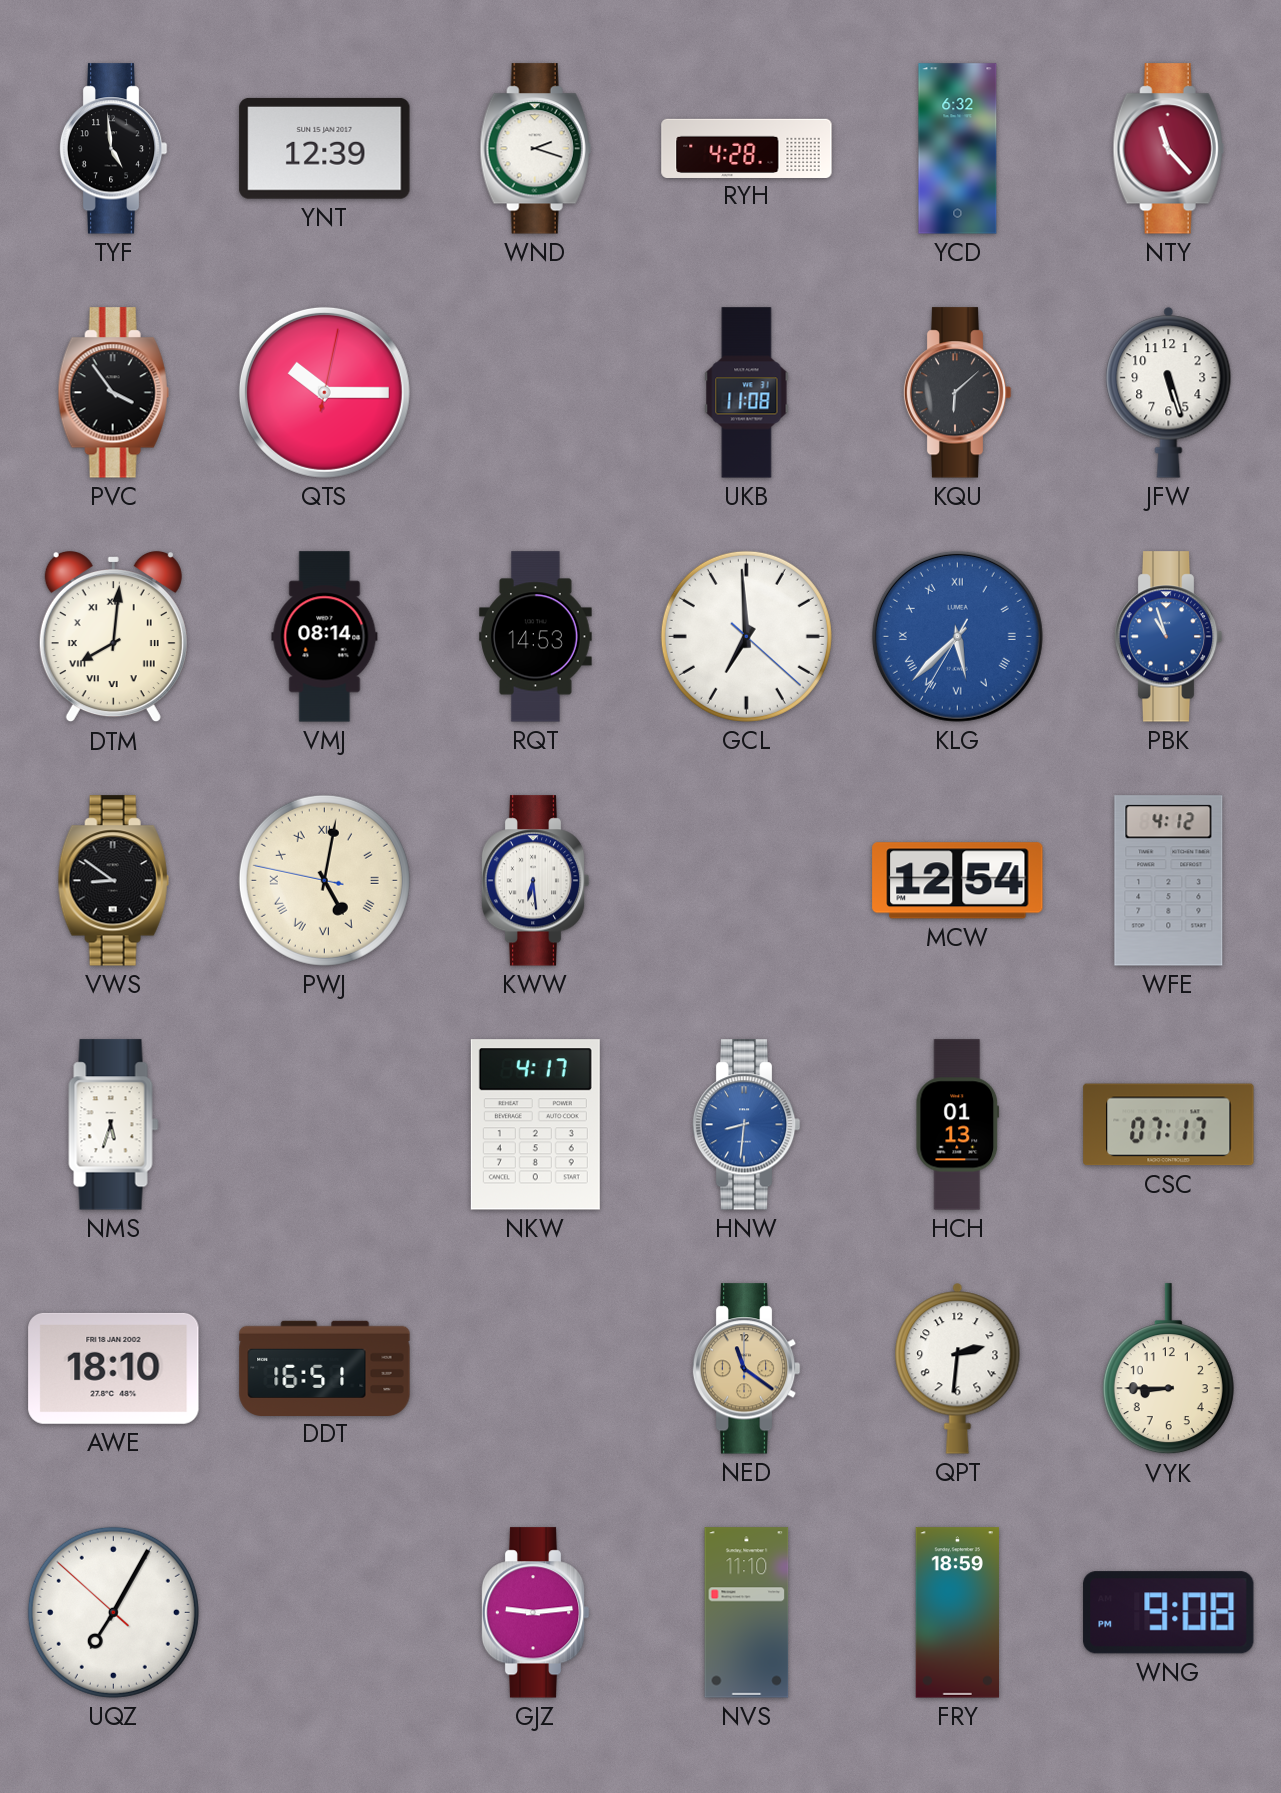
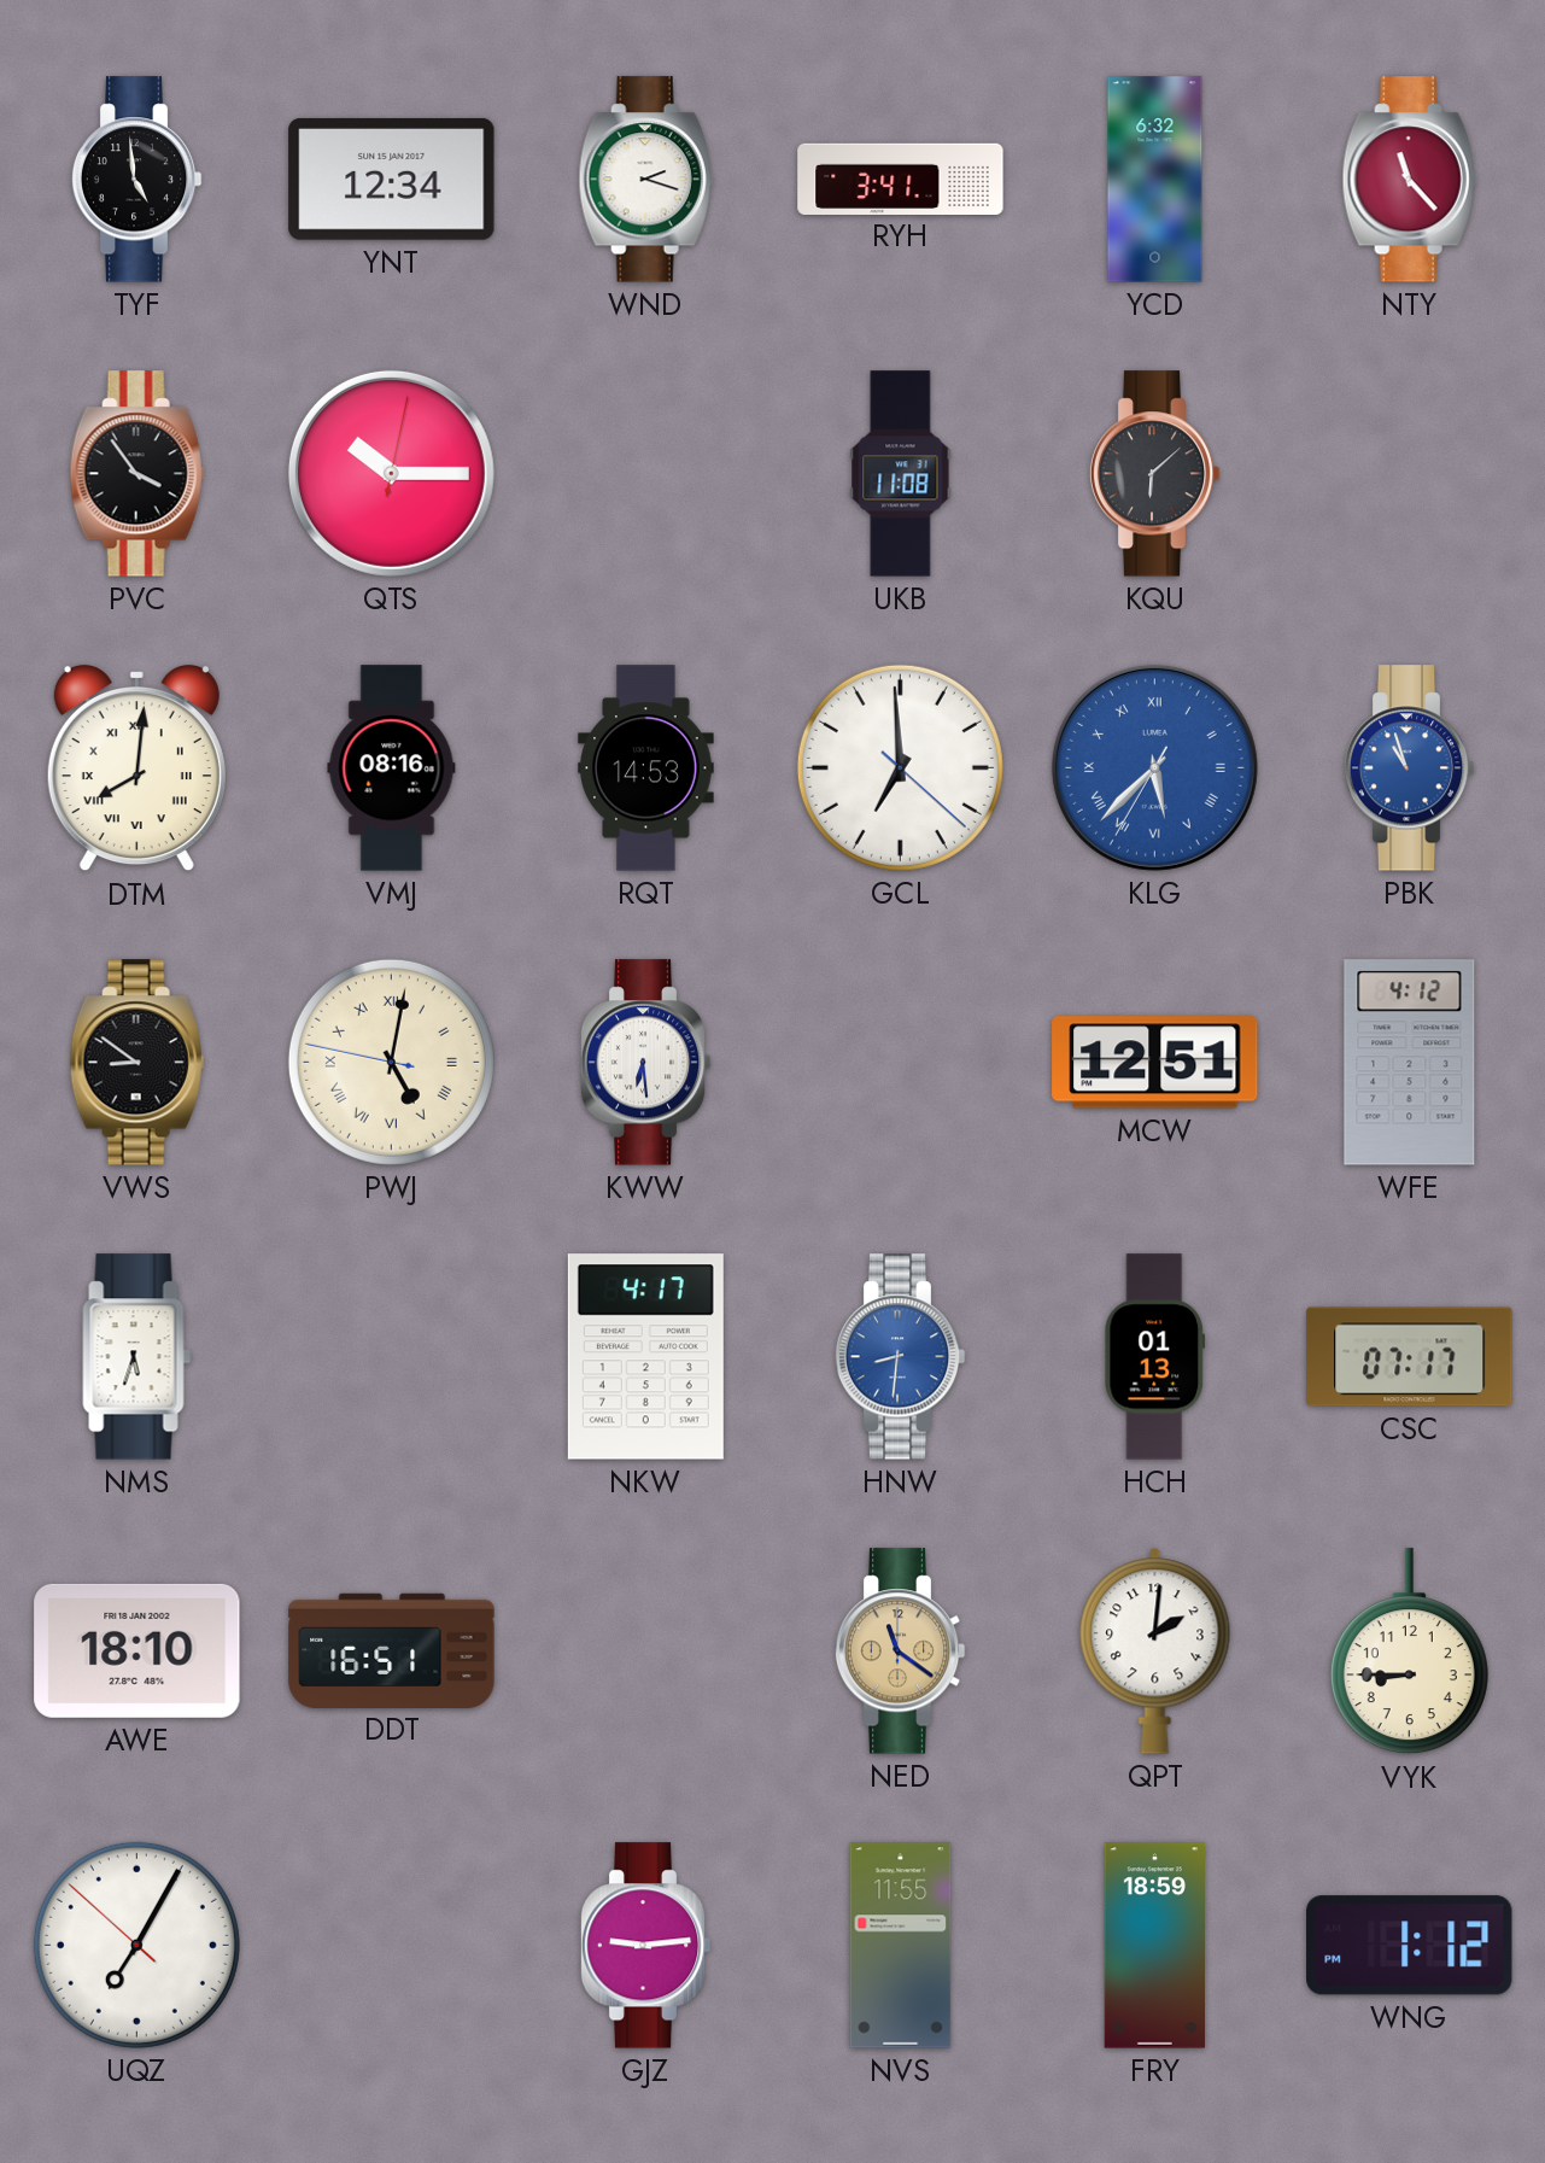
YNT: 12:39 -> 12:34 (392, 179)
RYH: 4:28 -> 3:41 (901, 179)
JFW: 5:27 -> none (1169, 393)
VMJ: 08:14 -> 08:16 (392, 768)
MCW: 12:54 -> 12:51 (1155, 1063)
QPT: 2:31 -> 2:01 (1155, 1652)
NVS: 11:10 -> 11:55 (901, 1946)
WNG: 9:08 -> 1:12 (1410, 1946)
